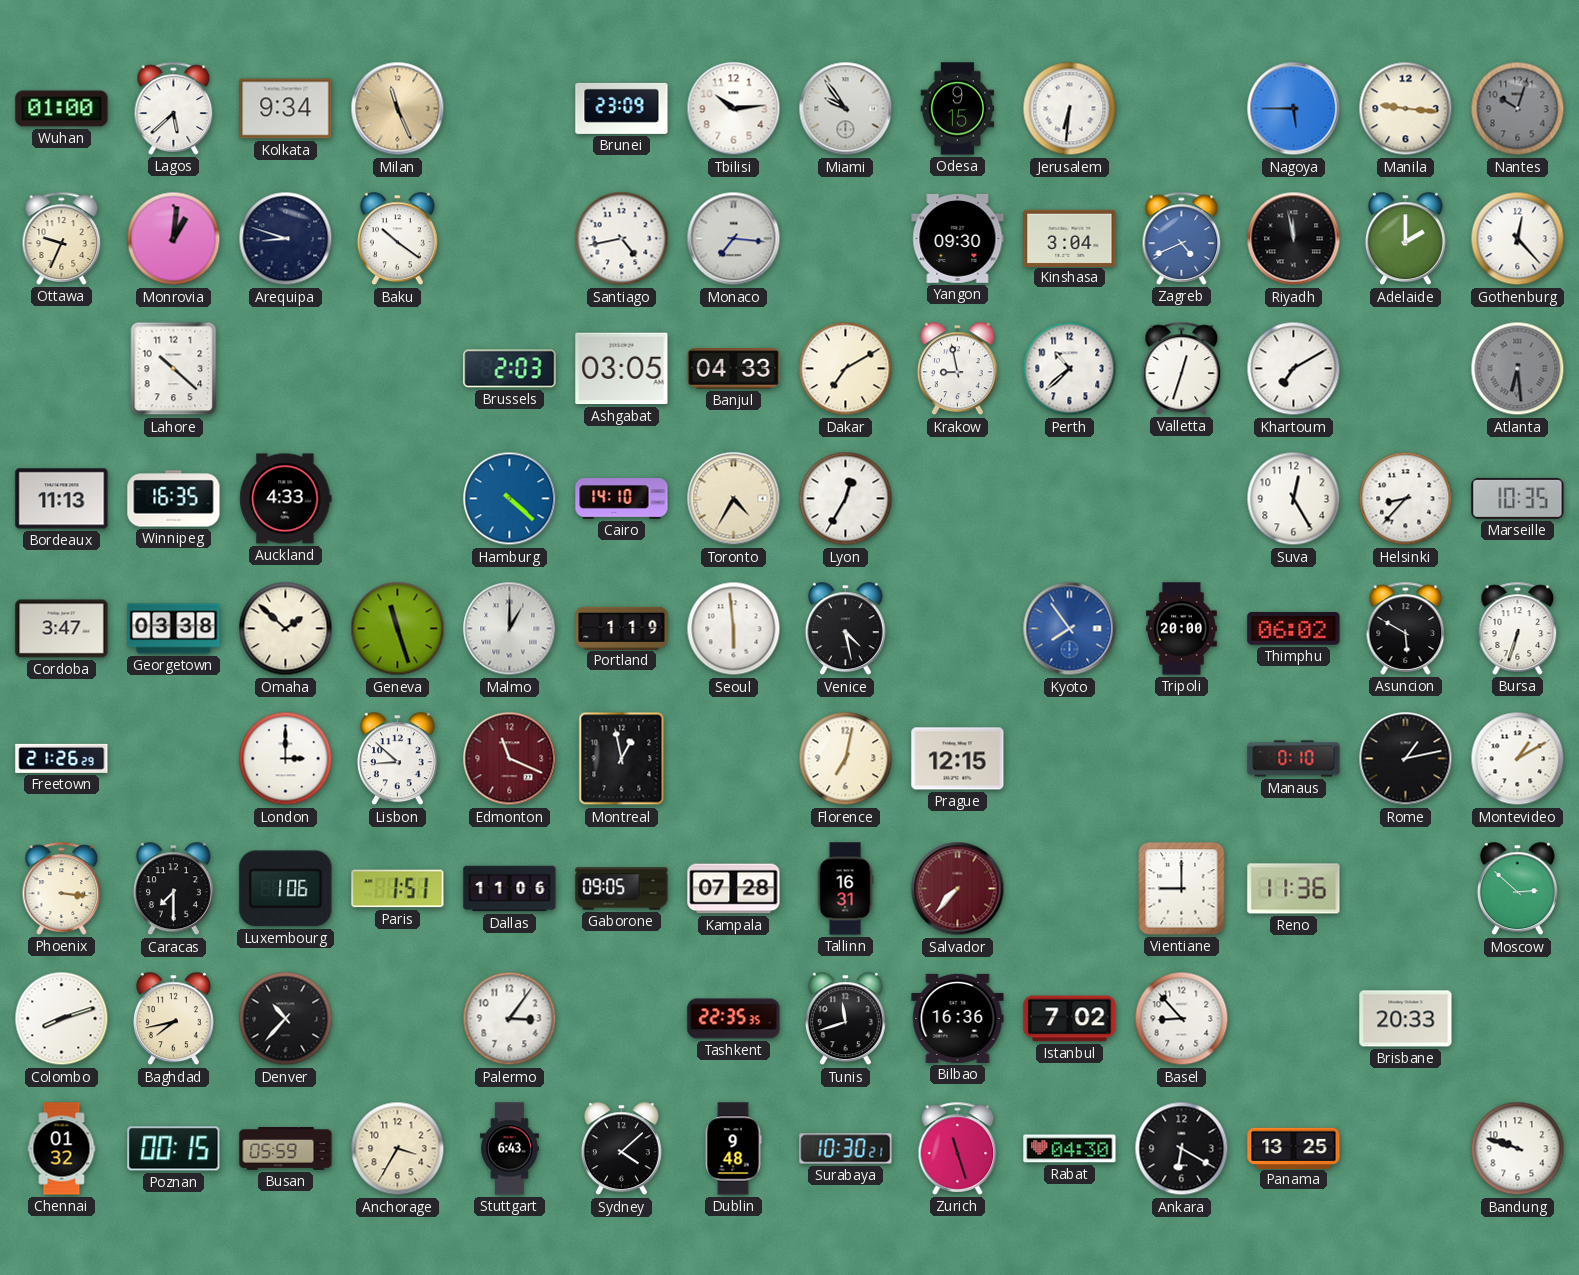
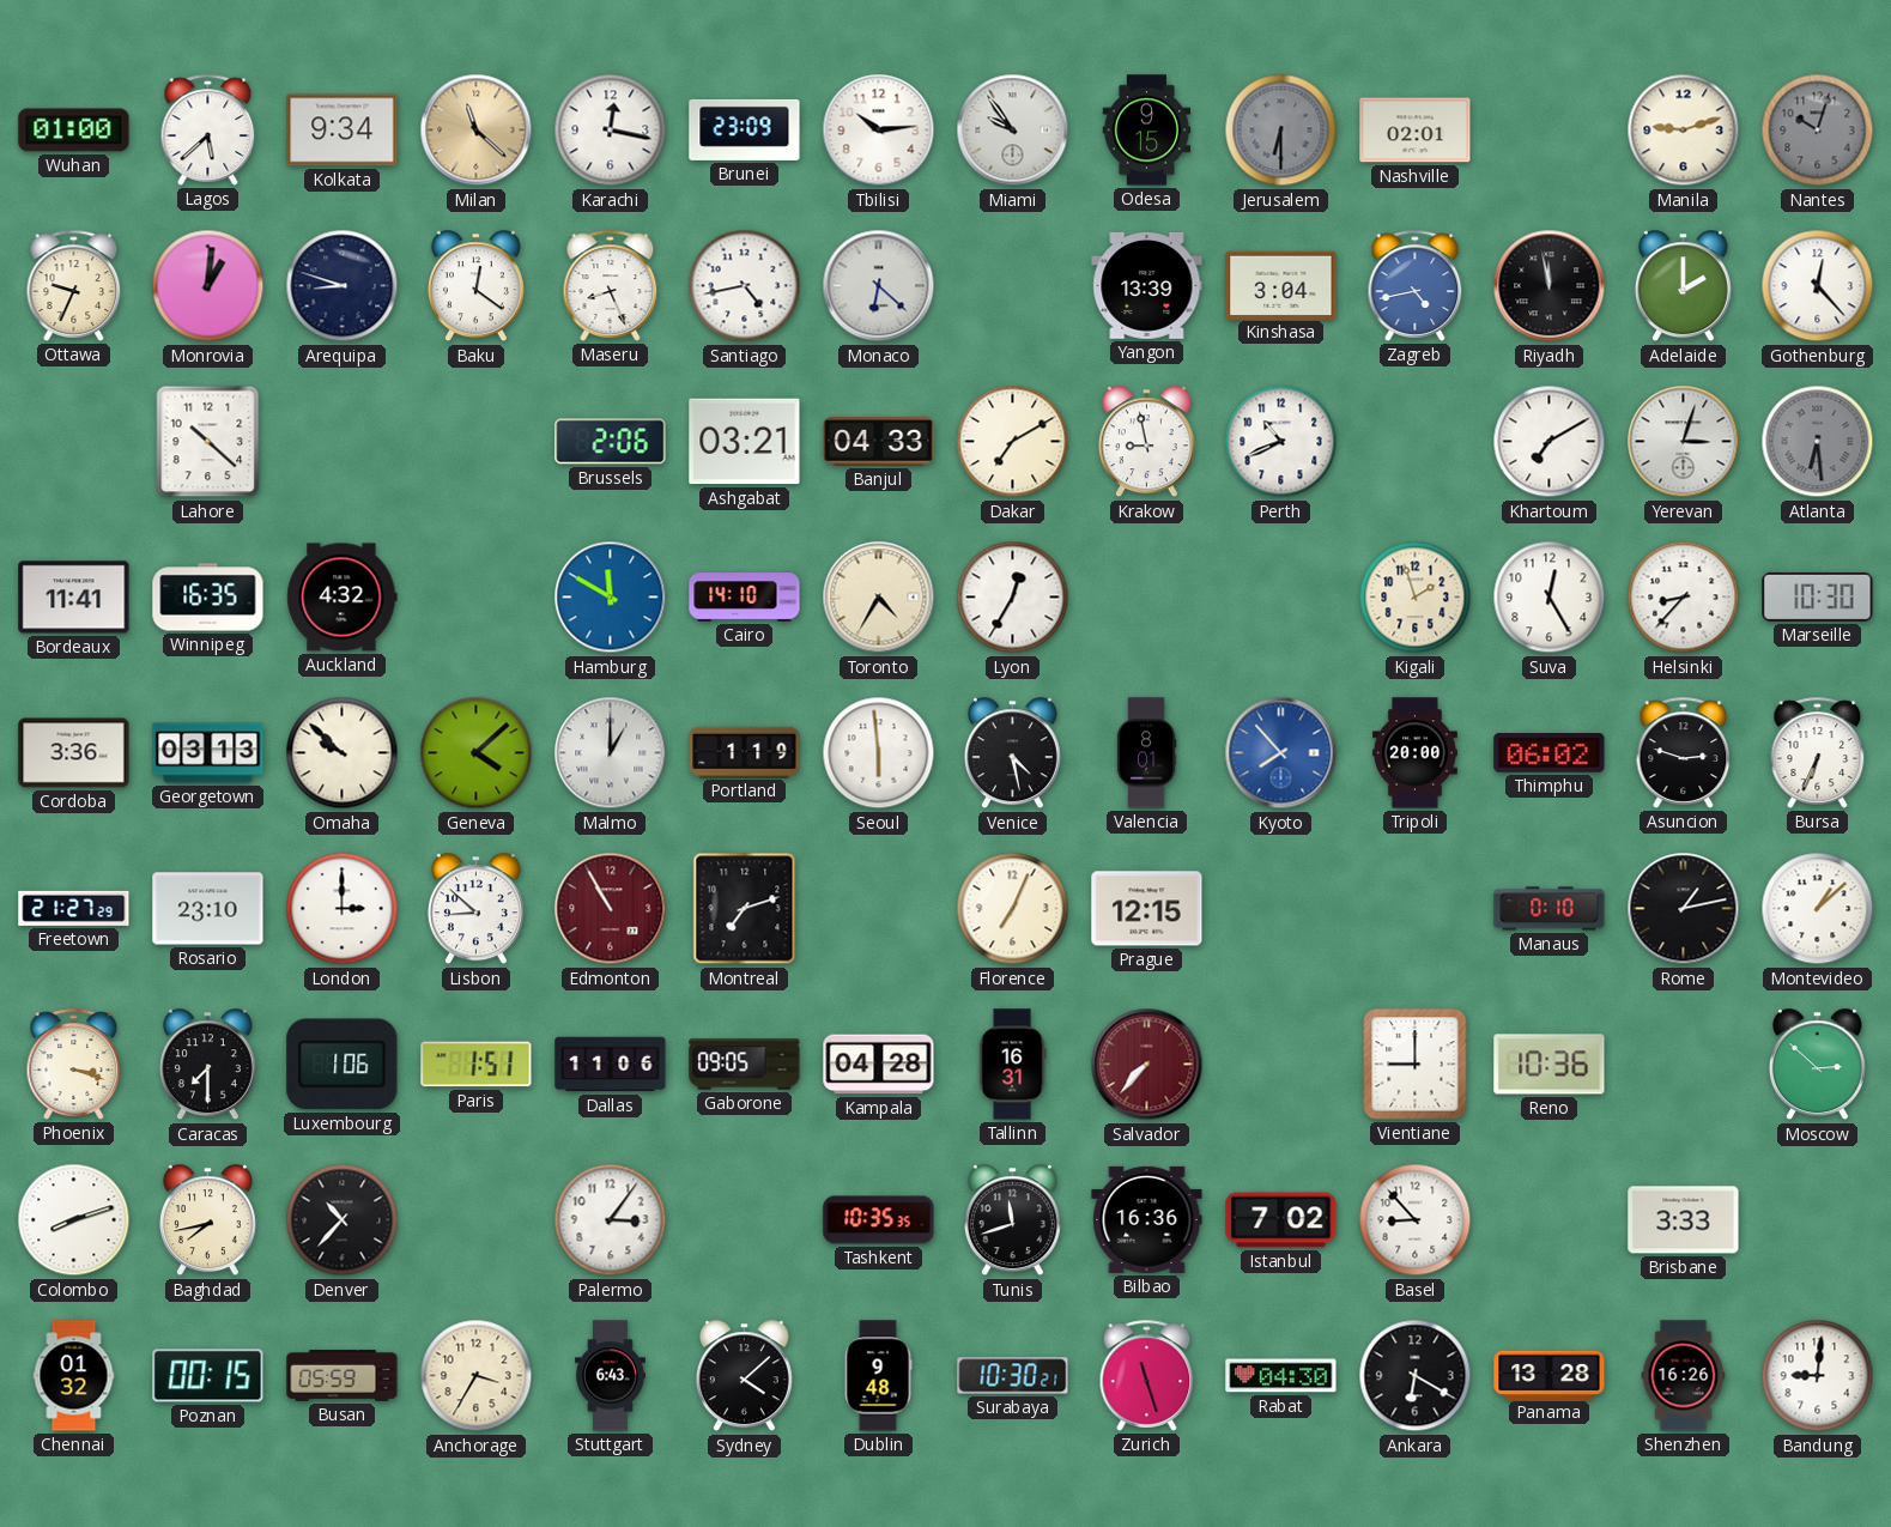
Milan: 11:26 -> 11:22 (477, 131)
Karachi: none -> 12:17 (611, 131)
Jerusalem: 6:31 -> 6:30 (1281, 131)
Jerusalem dial: white -> grey (1281, 131)
Nashville: none -> 02:01 (1416, 131)
Nagoya: 5:45 -> none (1294, 109)
Manila: 9:16 -> 9:12 (1684, 131)
Baku: 10:21 -> 12:21 (475, 286)
Maseru: none -> 8:26 (611, 285)
Monaco: 7:16 -> 6:22 (879, 286)
Yangon: 09:30 -> 13:39 (1147, 285)
Zagreb: 4:41 -> 4:43 (1416, 285)
Brussels: 2:03 -> 2:06 (611, 442)
Ashgabat: 03:05 -> 03:21 (745, 442)
Perth: 10:38 -> 10:41 (1281, 442)
Valletta: 12:33 -> none (1182, 368)
Yerevan: none -> 3:03 (1684, 442)
Bordeaux: 11:13 -> 11:41 (74, 598)
Auckland: 4:33 -> 4:32 (343, 598)
Hamburg: 4:22 -> 11:50 (611, 598)
Kigali: none -> 1:57 (1416, 598)
Marseille: 10:35 -> 10:30 (1818, 596)
Cordoba: 3:47 -> 3:36 (74, 753)
Georgetown: 03:38 -> 03:13 (208, 753)
Omaha: 1:52 -> 9:52 (343, 753)
Geneva: 11:27 -> 4:08 (477, 753)
Valencia: none -> 8:01 (1146, 753)
Kyoto: 7:54 -> 7:53 (1281, 753)
Asuncion: 5:50 -> 2:48 (1684, 752)
Bursa: 6:33 -> 6:34 (1818, 752)
Freetown: 21:26 -> 21:27 (74, 908)
Rosario: none -> 23:10 (208, 909)
Edmonton: 11:19 -> 10:55 (611, 909)
Montreal: 12:58 -> 7:12 (745, 909)
Florence: 7:02 -> 7:04 (1013, 909)
Montevideo: 1:10 -> 1:08 (1818, 909)
Phoenix: 3:16 -> 3:18 (74, 1064)
Kampala: 07:28 -> 04:28 (879, 1065)
Reno: 11:36 -> 10:36 (1550, 1065)
Tashkent: 22:35 -> 10:35 (879, 1220)
Brisbane: 20:33 -> 3:33 (1684, 1220)
Panama: 13:25 -> 13:28 (1550, 1375)
Shenzhen: none -> 16:26 (1684, 1376)
Bandung: 9:48 -> 9:01 (1818, 1376)
